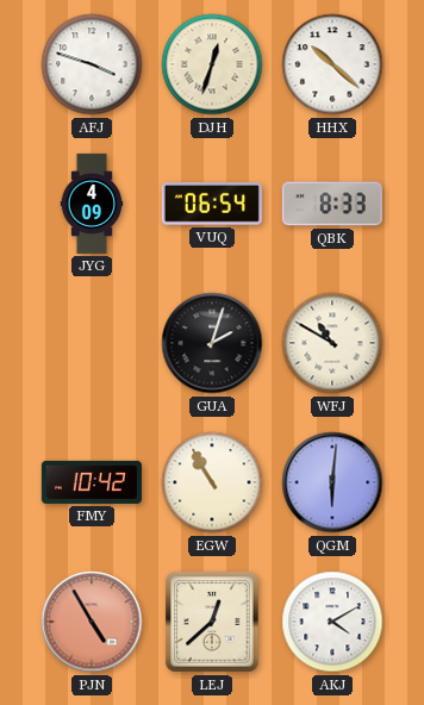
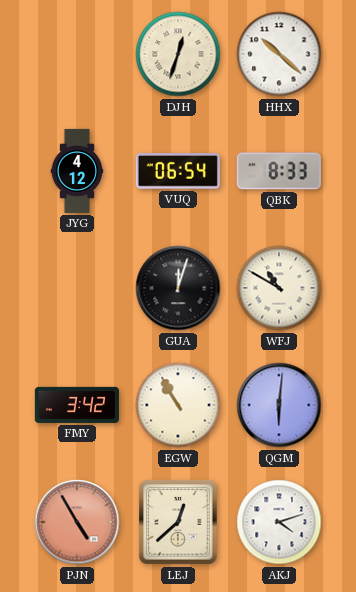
AFJ: 3:48 -> none (92, 64)
JYG: 4:09 -> 4:12 (77, 171)
GUA: 2:03 -> 12:03 (178, 288)
FMY: 10:42 -> 3:42 (77, 405)
AKJ: 4:10 -> 4:12 (279, 522)
